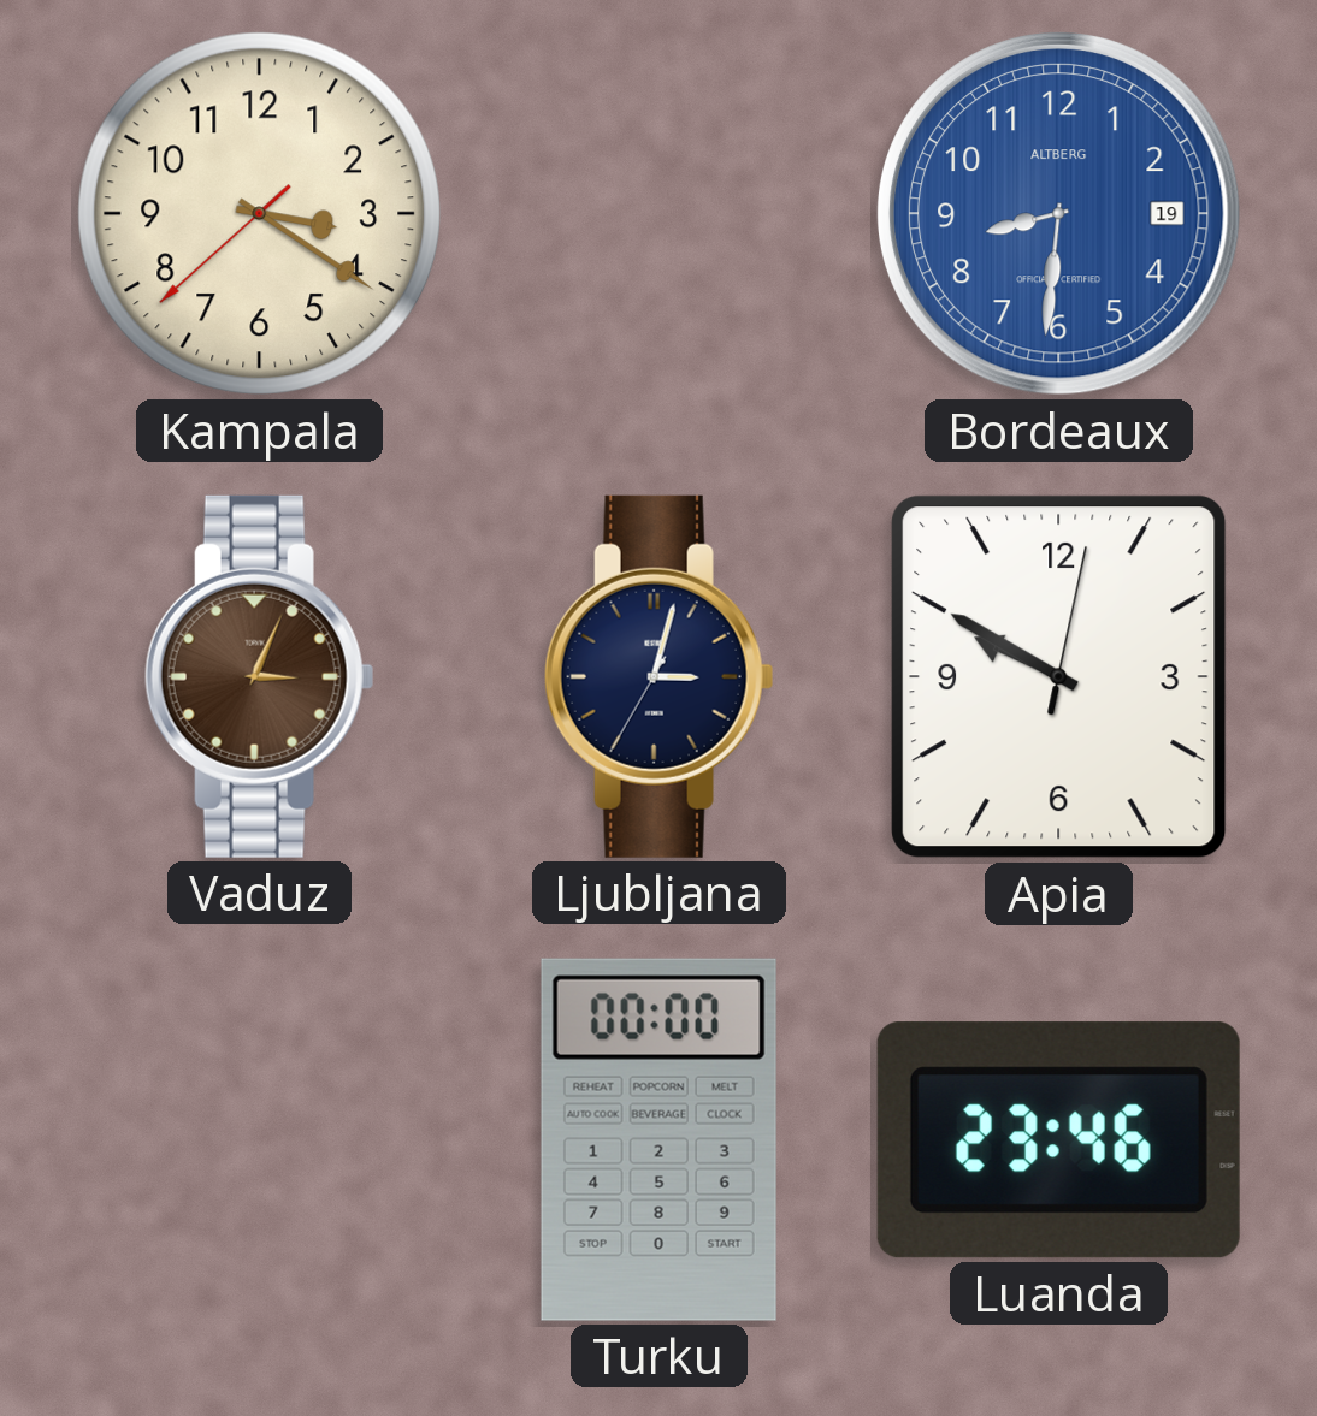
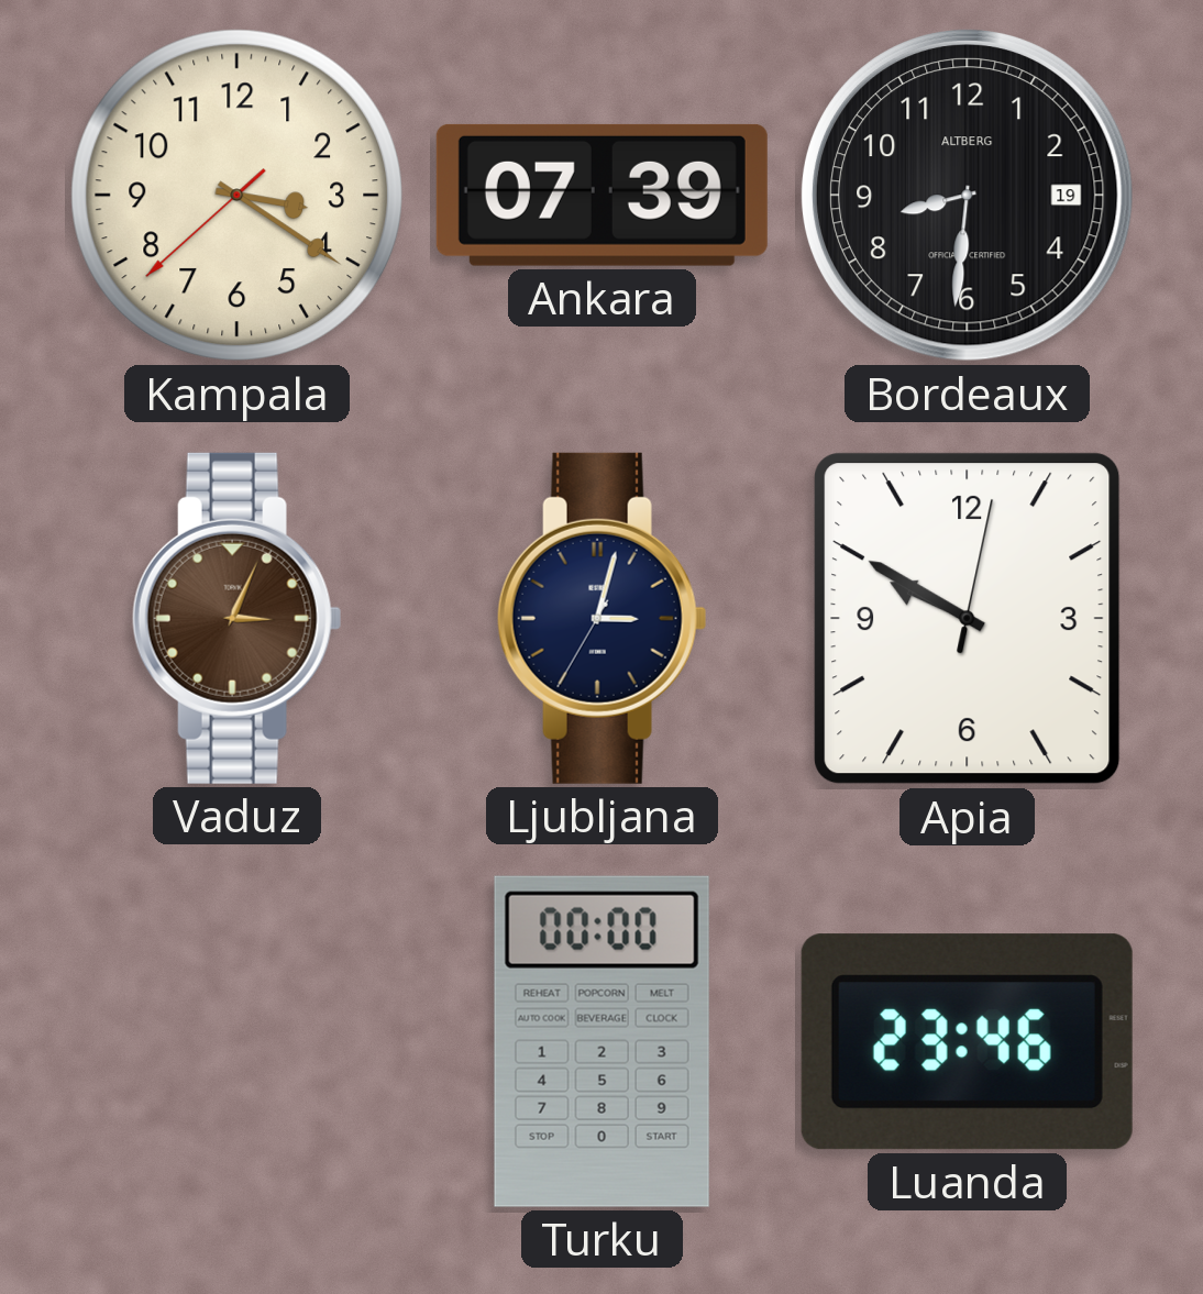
Ankara: none -> 07:39 (601, 195)
Bordeaux dial: blue -> black (967, 195)
